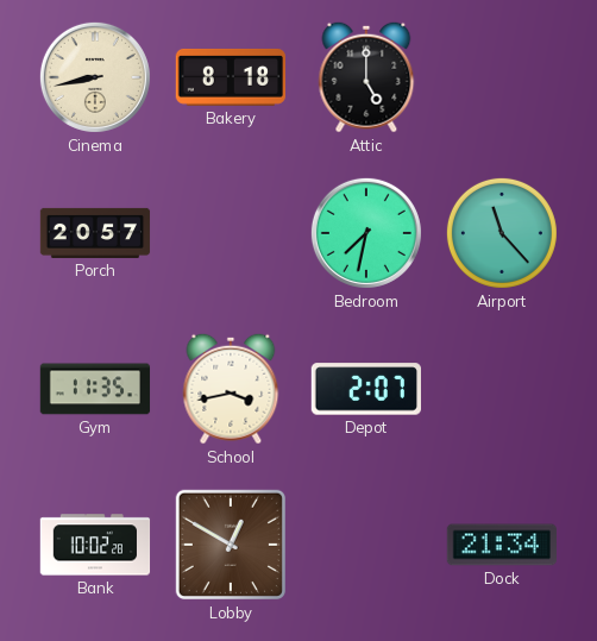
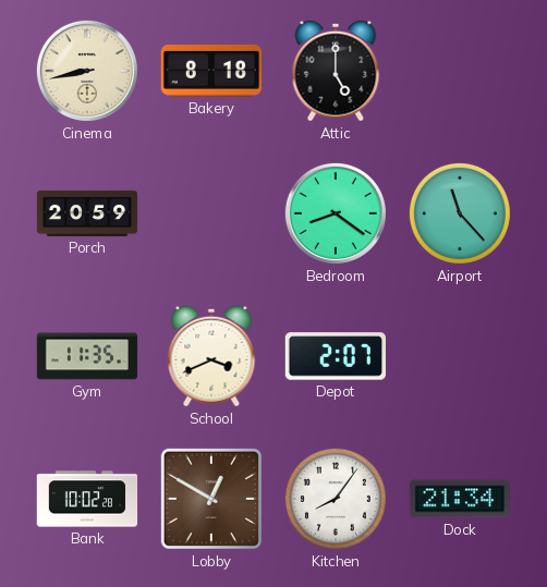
Porch: 20:57 -> 20:59 (87, 213)
Bedroom: 7:32 -> 8:21 (336, 213)
School: 3:43 -> 3:41 (211, 356)
Kitchen: none -> 8:06 (336, 499)
